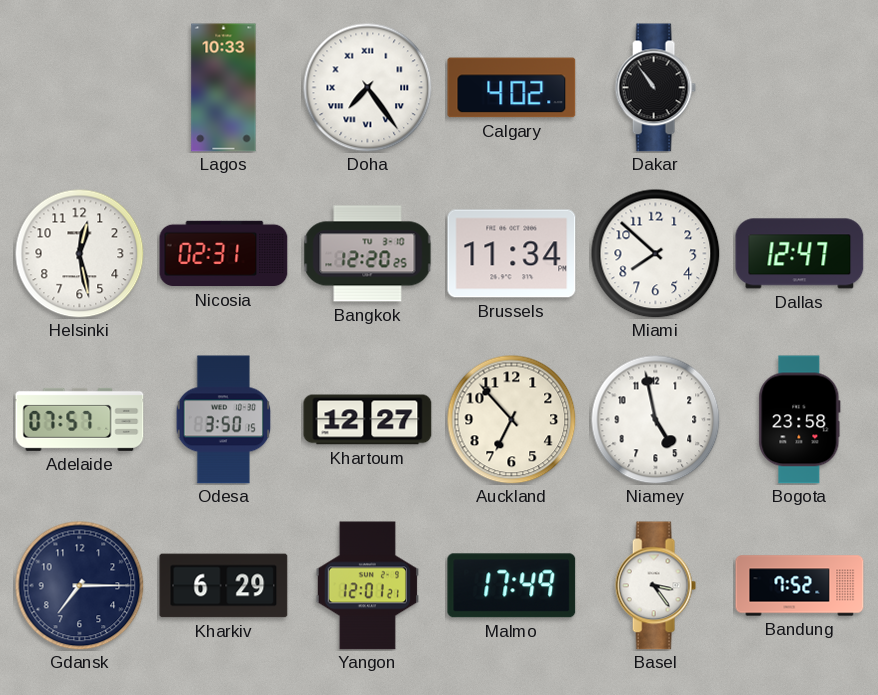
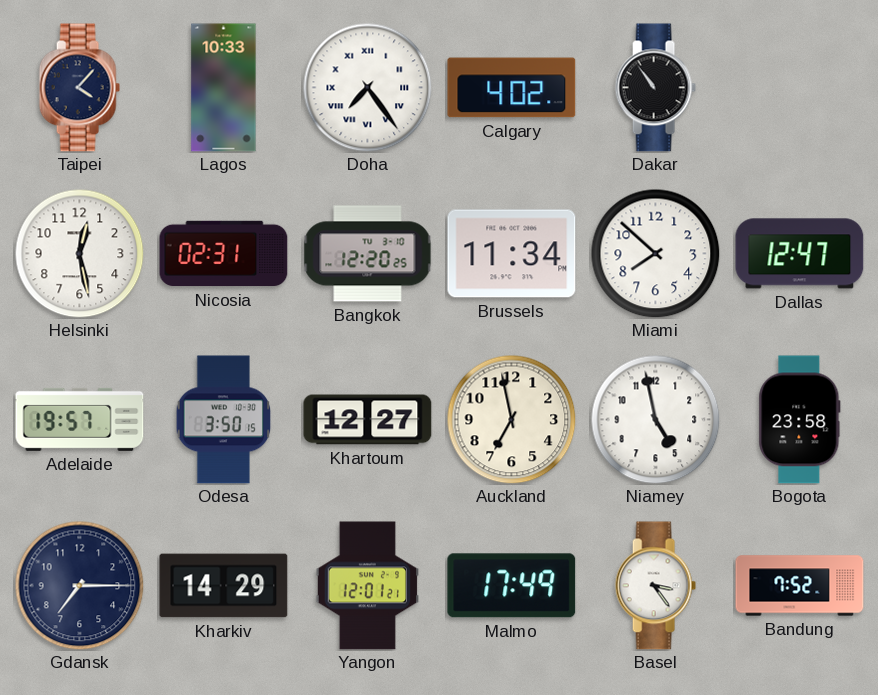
Taipei: none -> 4:07 (79, 88)
Adelaide: 07:57 -> 19:57 (80, 419)
Auckland: 6:53 -> 6:58 (511, 419)
Kharkiv: 6:29 -> 14:29 (224, 586)
